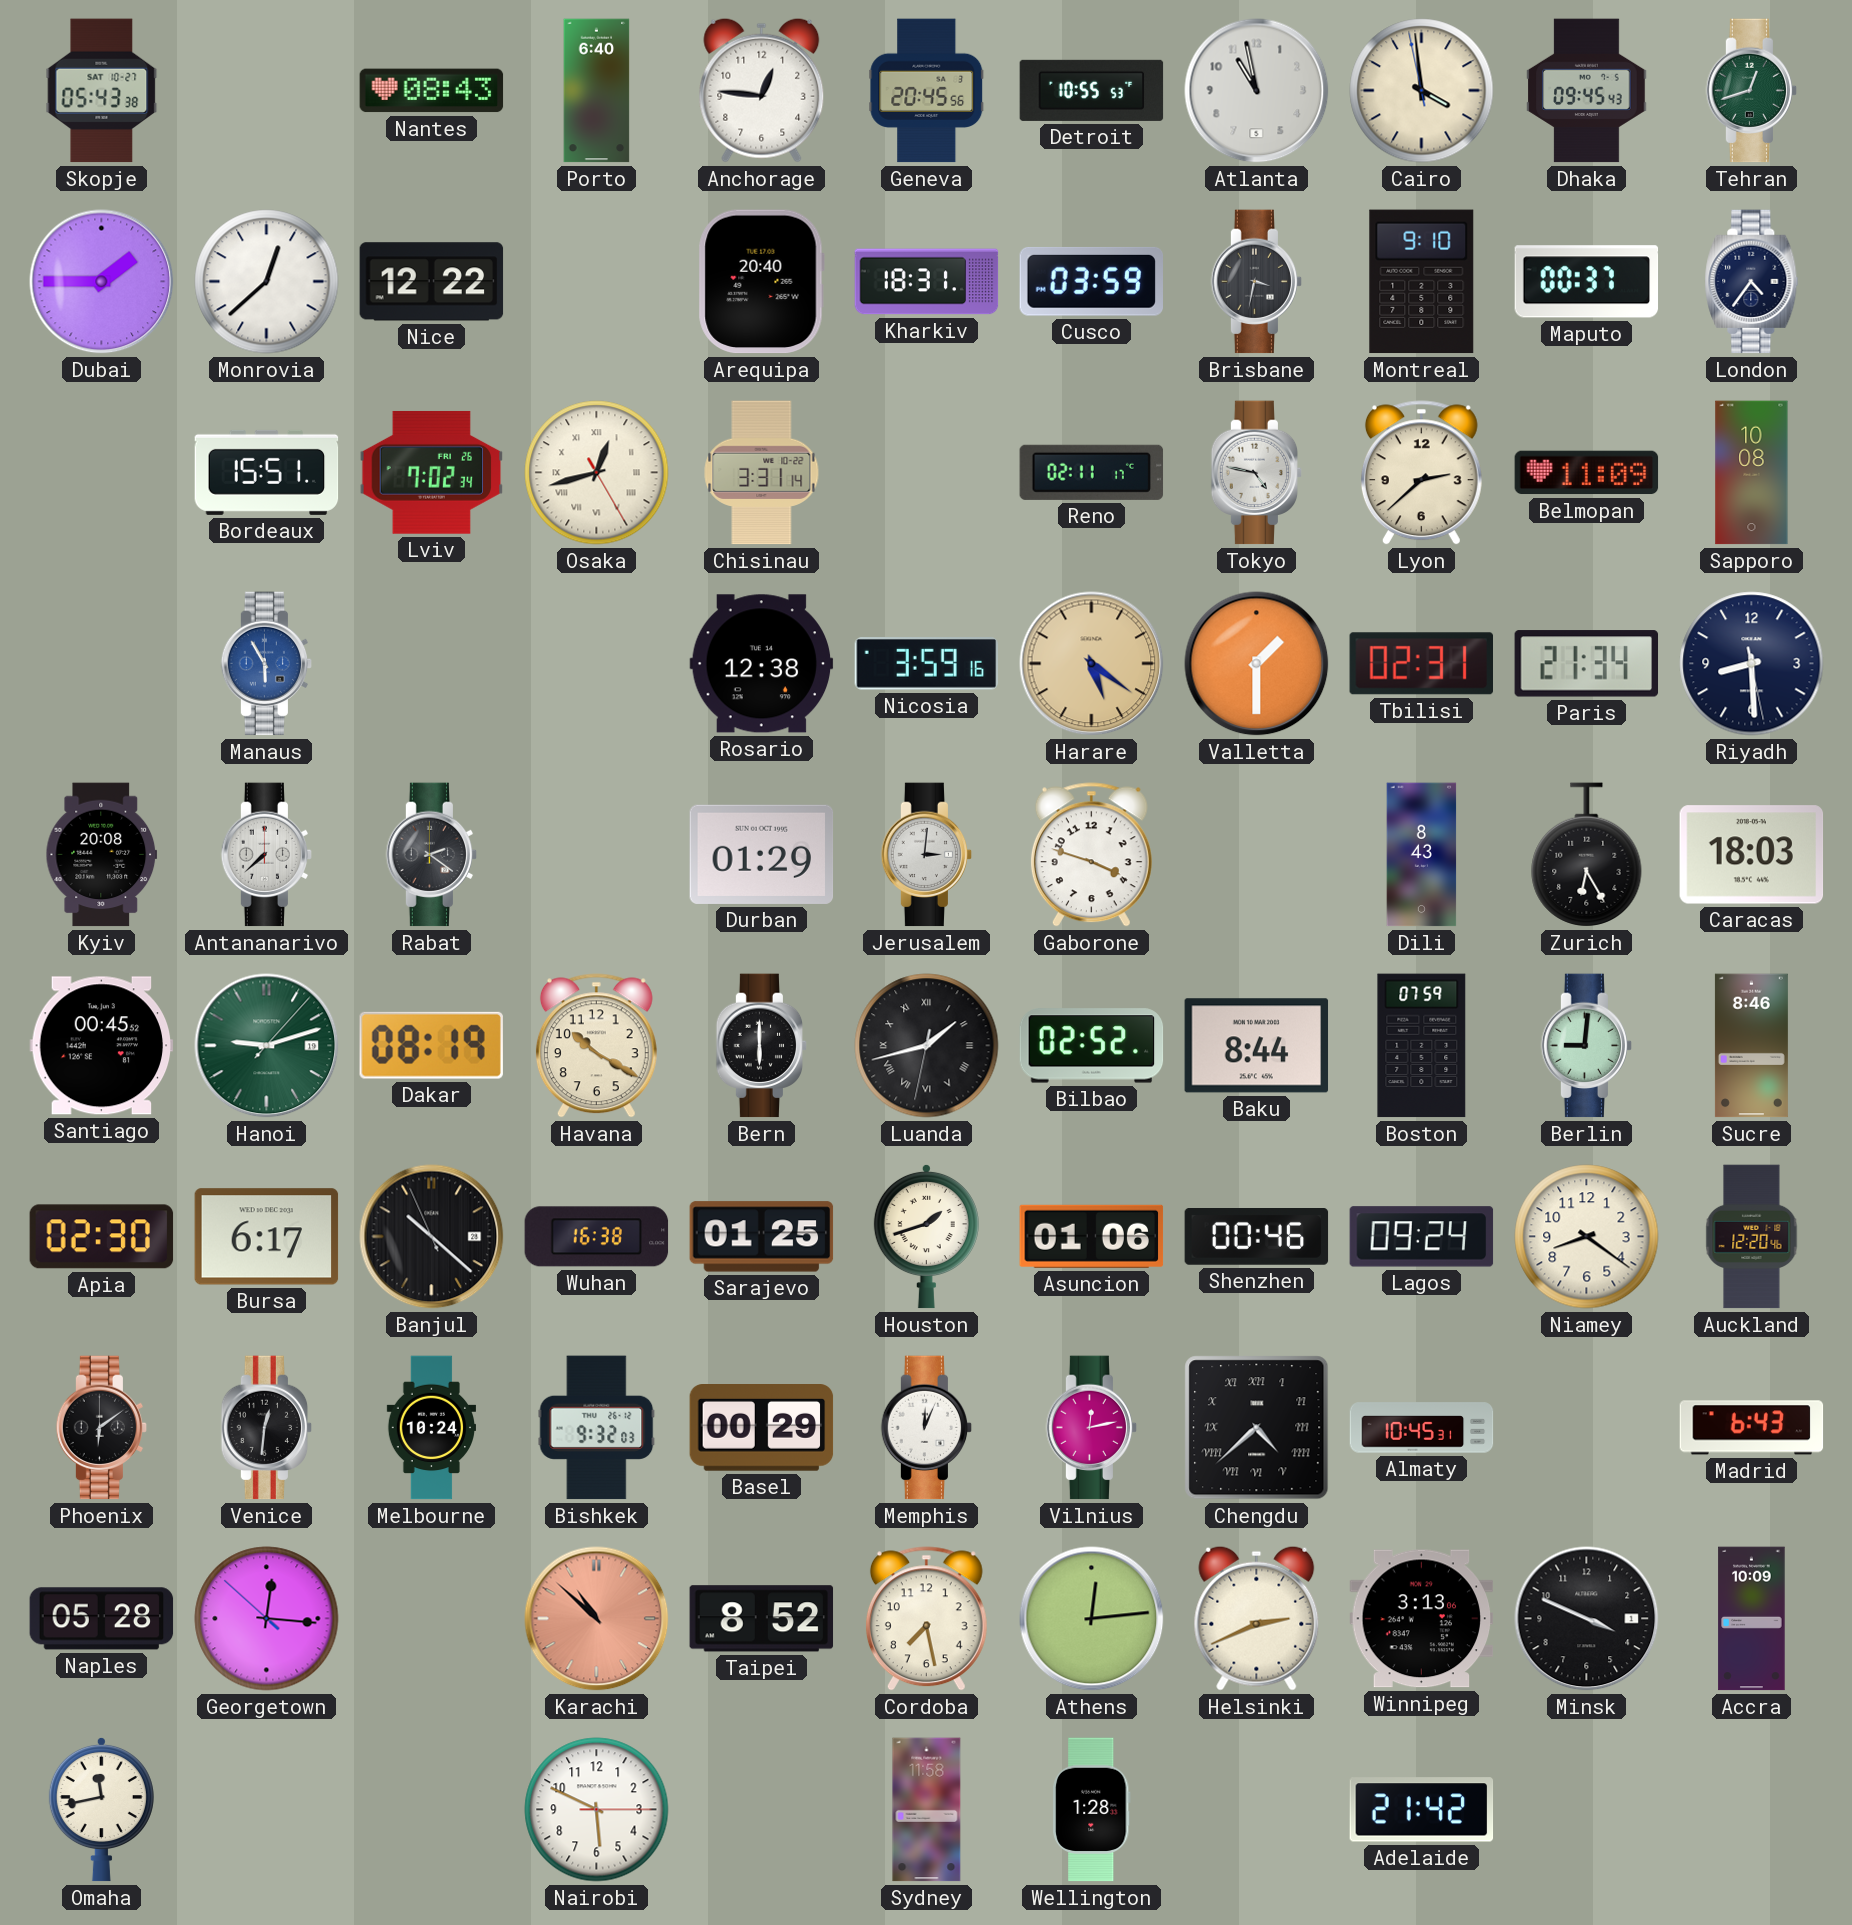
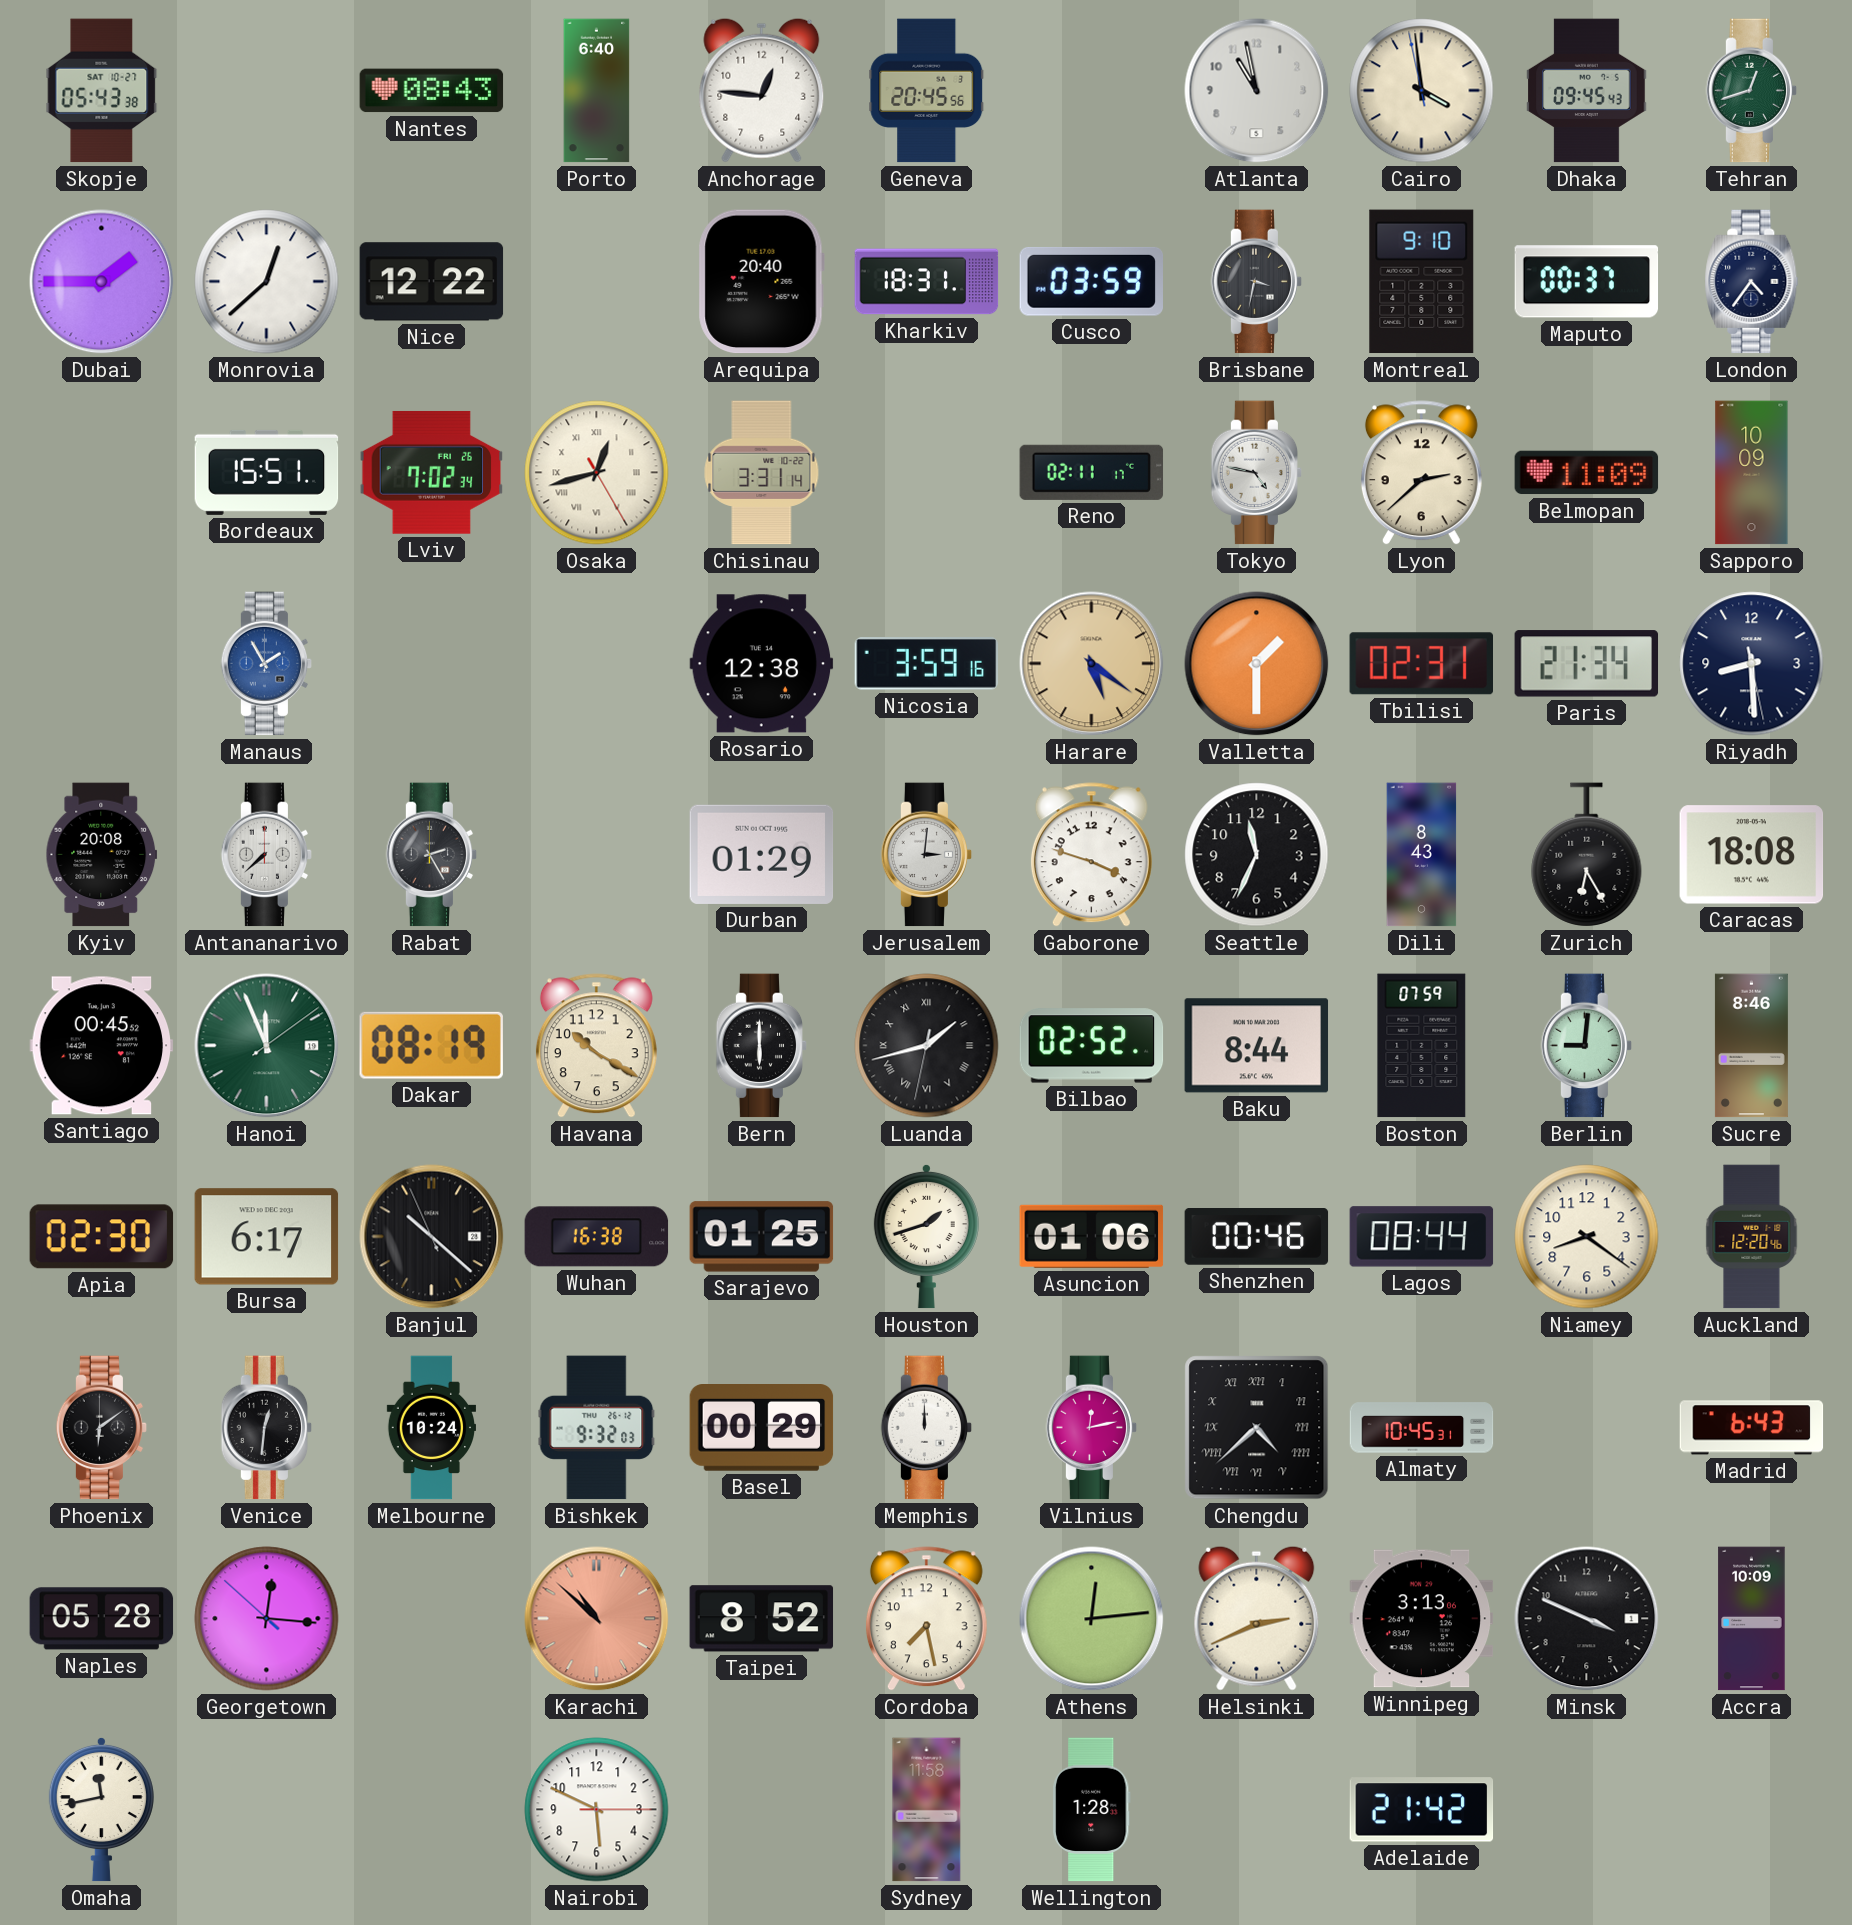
Detroit: 10:55 -> none (1092, 90)
Sapporo: 10:08 -> 10:09 (1752, 473)
Manaus: 5:55 -> 1:55 (267, 664)
Rabat: 2:21 -> 2:25 (432, 855)
Seattle: none -> 11:34 (1257, 855)
Caracas: 18:03 -> 18:08 (1752, 855)
Hanoi: 9:12 -> 11:56 (267, 1046)
Lagos: 09:24 -> 08:44 (1422, 1237)
Memphis: 12:04 -> 12:00 (927, 1428)
